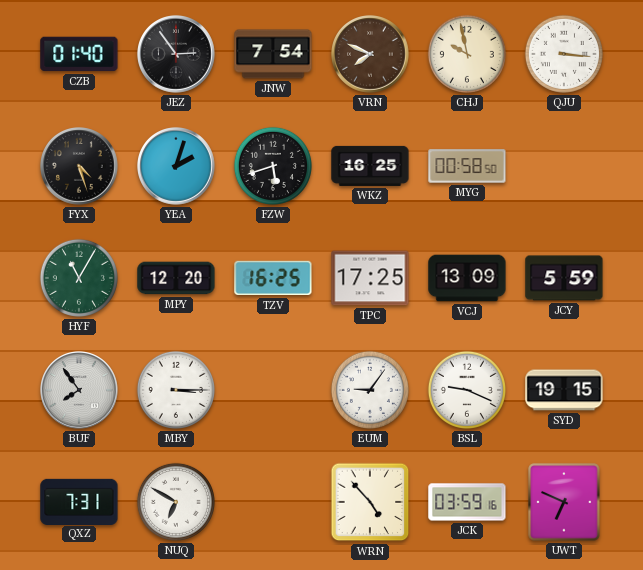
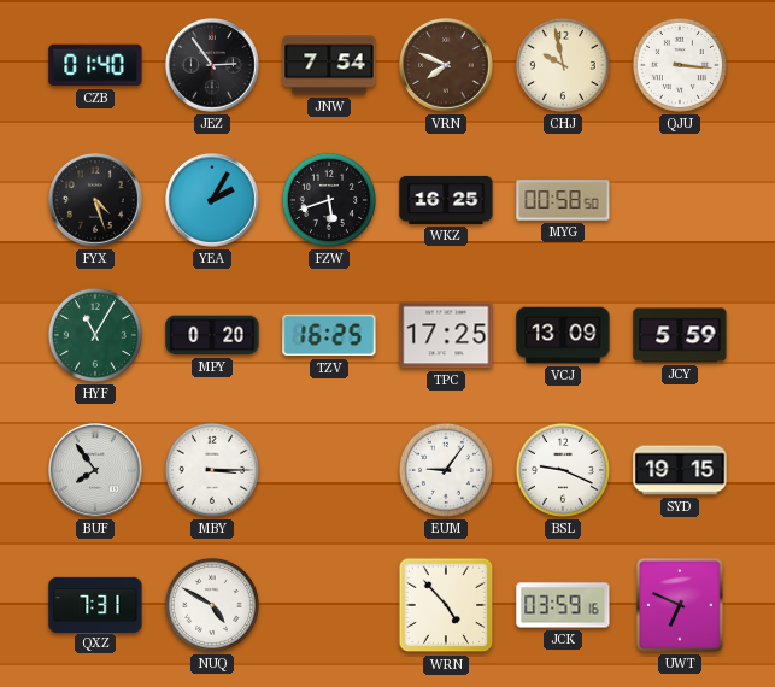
YEA: 2:03 -> 2:05 (213, 201)
MPY: 12:20 -> 0:20 (212, 335)
NUQ: 6:50 -> 4:50 (212, 605)
